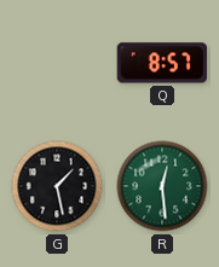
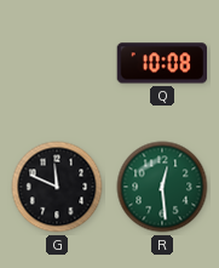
Q: 8:57 -> 10:08 (162, 63)
G: 1:28 -> 11:49 (57, 187)
